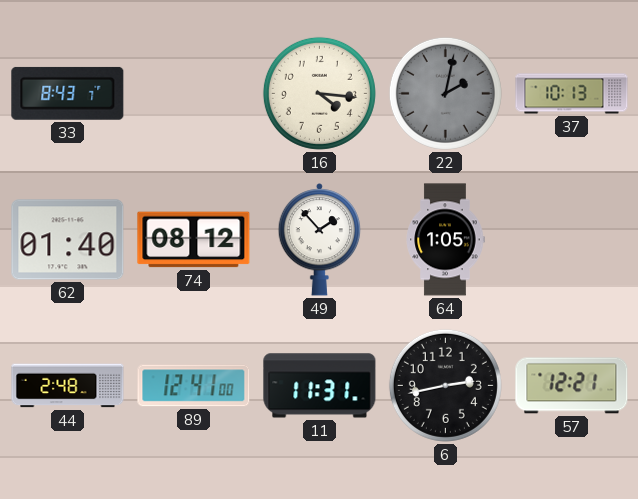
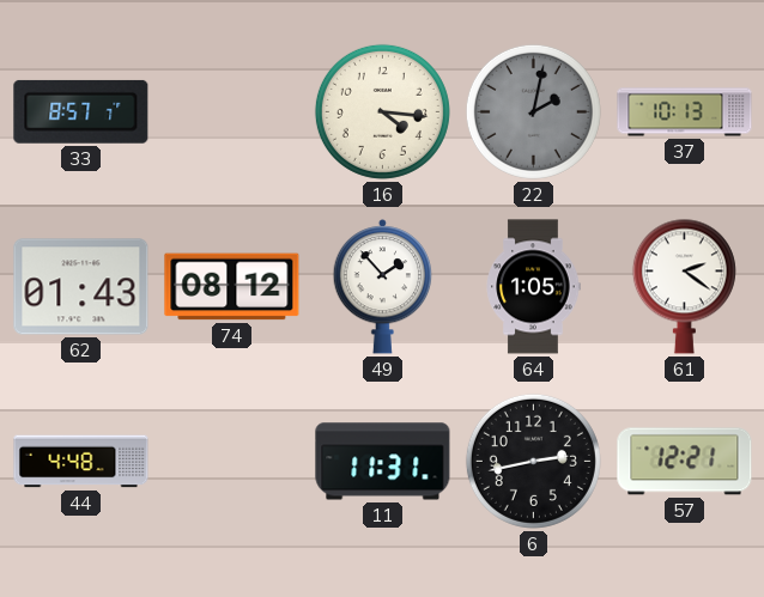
33: 8:43 -> 8:57 (81, 111)
62: 01:40 -> 01:43 (81, 287)
61: none -> 2:21 (684, 286)
44: 2:48 -> 4:48 (81, 462)
89: 12:41 -> none (194, 386)
